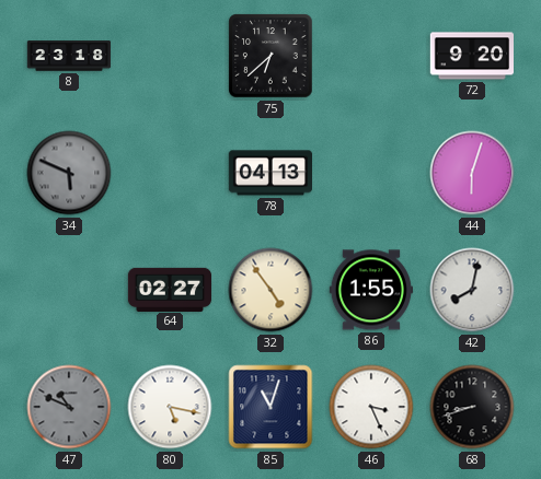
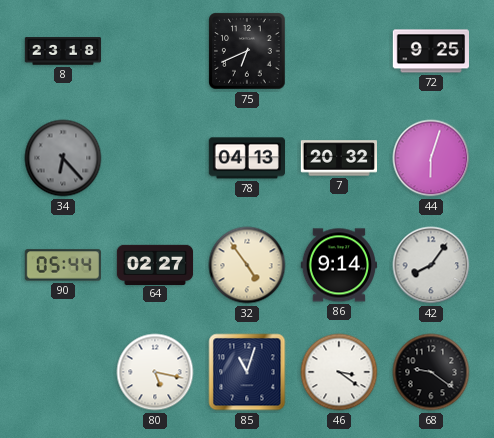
75: 6:38 -> 6:41 (247, 51)
72: 9:20 -> 9:25 (431, 51)
34: 5:49 -> 6:23 (63, 158)
7: none -> 20:32 (338, 158)
90: none -> 05:44 (63, 265)
86: 1:55 -> 9:14 (338, 265)
42: 8:02 -> 8:06 (431, 265)
47: 10:49 -> none (69, 407)
46: 3:26 -> 3:21 (339, 372)
68: 8:42 -> 9:21 (431, 372)
